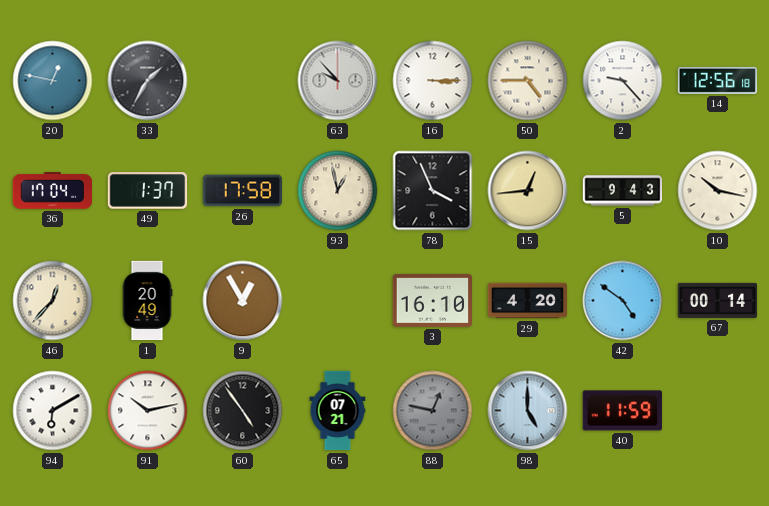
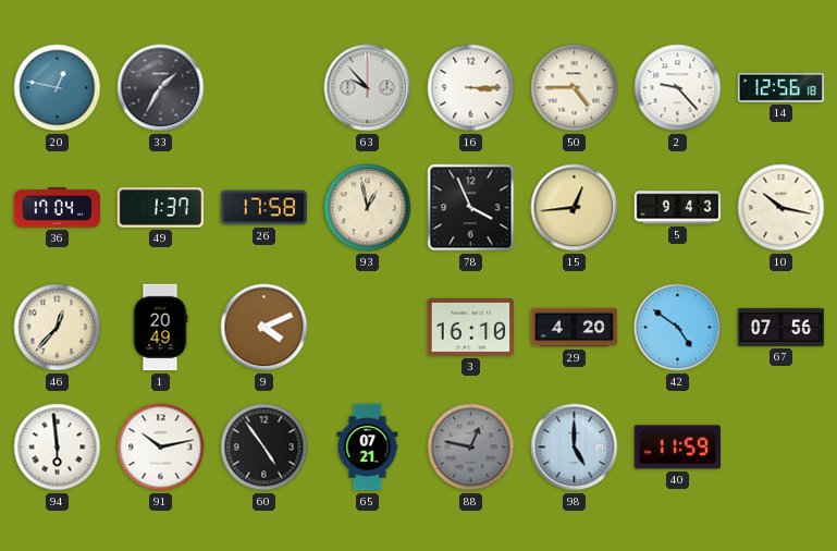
9: 12:55 -> 4:11 (264, 328)
67: 00:14 -> 07:56 (781, 327)
94: 6:10 -> 5:59 (58, 448)
